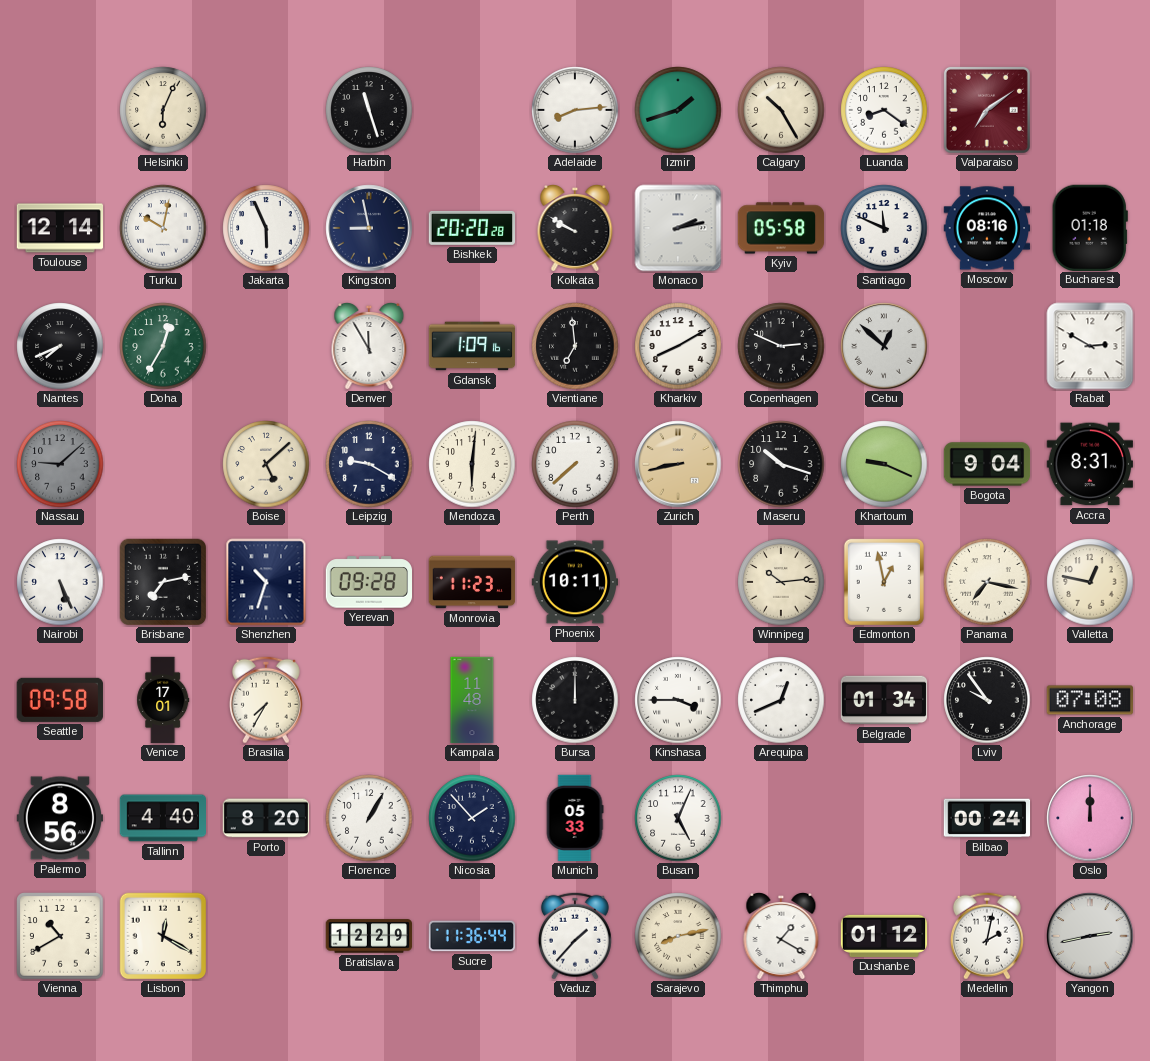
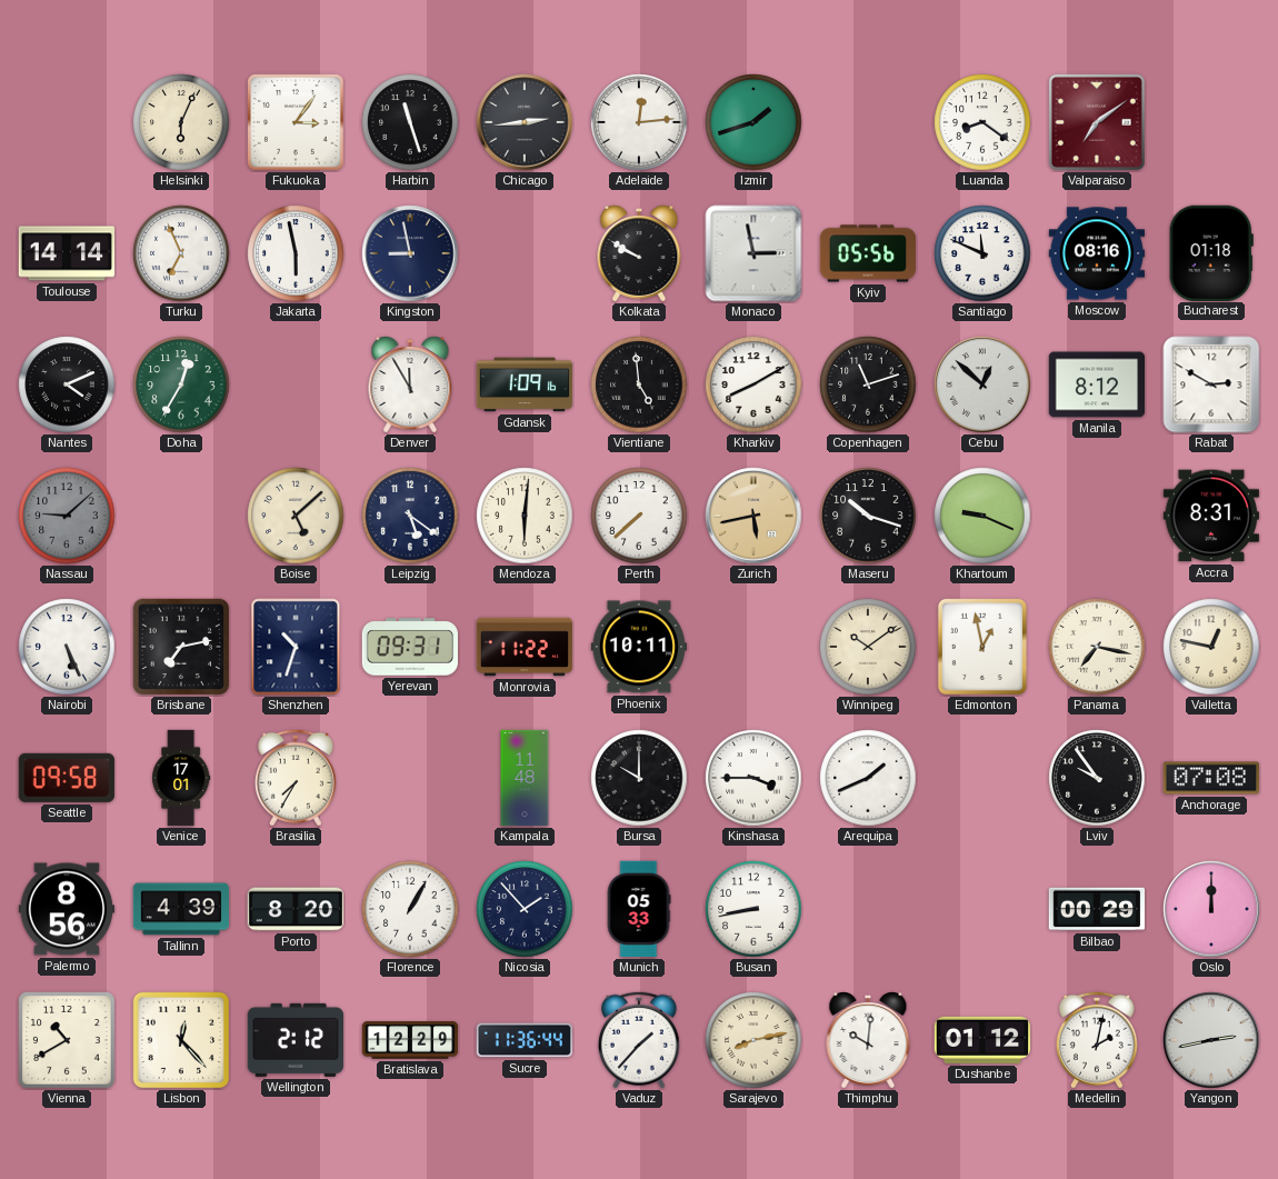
Fukuoka: none -> 3:06 (296, 122)
Chicago: none -> 2:44 (525, 122)
Adelaide: 8:14 -> 12:14 (639, 122)
Calgary: 10:25 -> none (781, 110)
Toulouse: 12:14 -> 14:14 (67, 253)
Turku: 10:02 -> 6:56 (181, 253)
Jakarta: 5:56 -> 5:58 (296, 253)
Bishkek: 20:20 -> none (471, 228)
Monaco: 2:13 -> 2:58 (753, 253)
Kyiv: 05:58 -> 05:56 (868, 253)
Nantes: 7:41 -> 4:11 (67, 384)
Vientiane: 6:59 -> 4:59 (639, 384)
Copenhagen: 2:49 -> 11:12 (868, 384)
Manila: none -> 8:12 (1097, 384)
Leipzig: 9:20 -> 5:21 (410, 516)
Zurich: 8:43 -> 5:43 (753, 516)
Bogota: 9:04 -> none (987, 464)
Yerevan: 09:28 -> 09:31 (410, 647)
Monrovia: 11:23 -> 11:22 (525, 647)
Winnipeg: 10:14 -> 10:09 (868, 647)
Bursa: 12:00 -> 10:00 (639, 778)
Arequipa: 12:41 -> 1:41 (868, 778)
Belgrade: 01:34 -> none (884, 700)
Tallinn: 4:40 -> 4:39 (181, 909)
Busan: 5:04 -> 8:43 (753, 909)
Bilbao: 00:24 -> 00:29 (1097, 909)
Lisbon: 12:20 -> 12:23 (181, 1040)
Wellington: none -> 2:12 (294, 1040)
Thimphu: 1:20 -> 10:01 (868, 1041)
